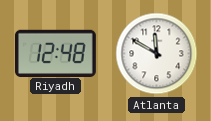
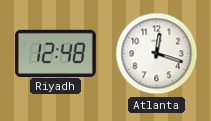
Atlanta: 11:50 -> 12:18 (157, 54)
